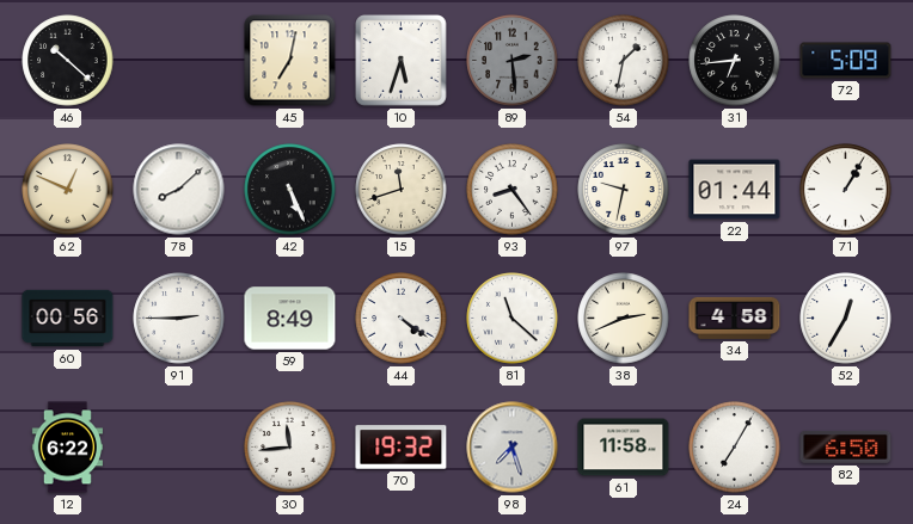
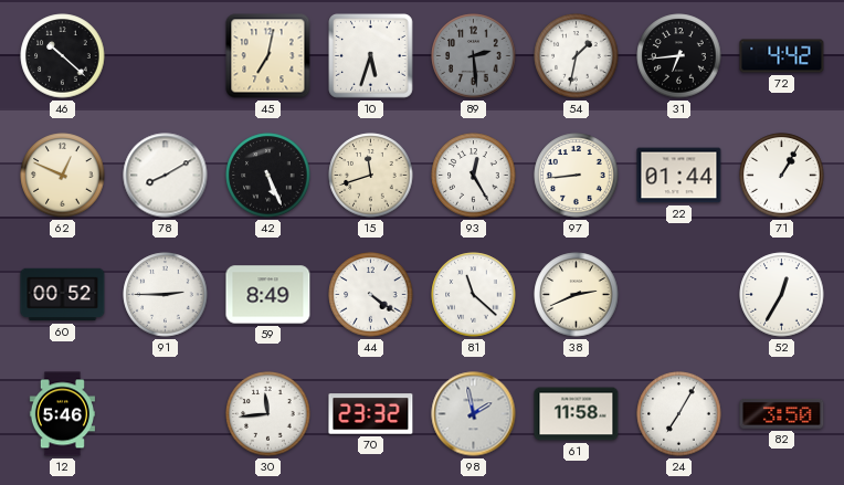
72: 5:09 -> 4:42 (782, 56)
78: 8:08 -> 8:10 (166, 176)
93: 8:24 -> 12:25 (474, 176)
97: 9:32 -> 8:44 (577, 176)
60: 00:56 -> 00:52 (63, 295)
34: 4:58 -> none (735, 318)
12: 6:22 -> 5:46 (62, 414)
70: 19:32 -> 23:32 (371, 414)
98: 7:27 -> 1:58 (474, 414)
82: 6:50 -> 3:50 (782, 413)
